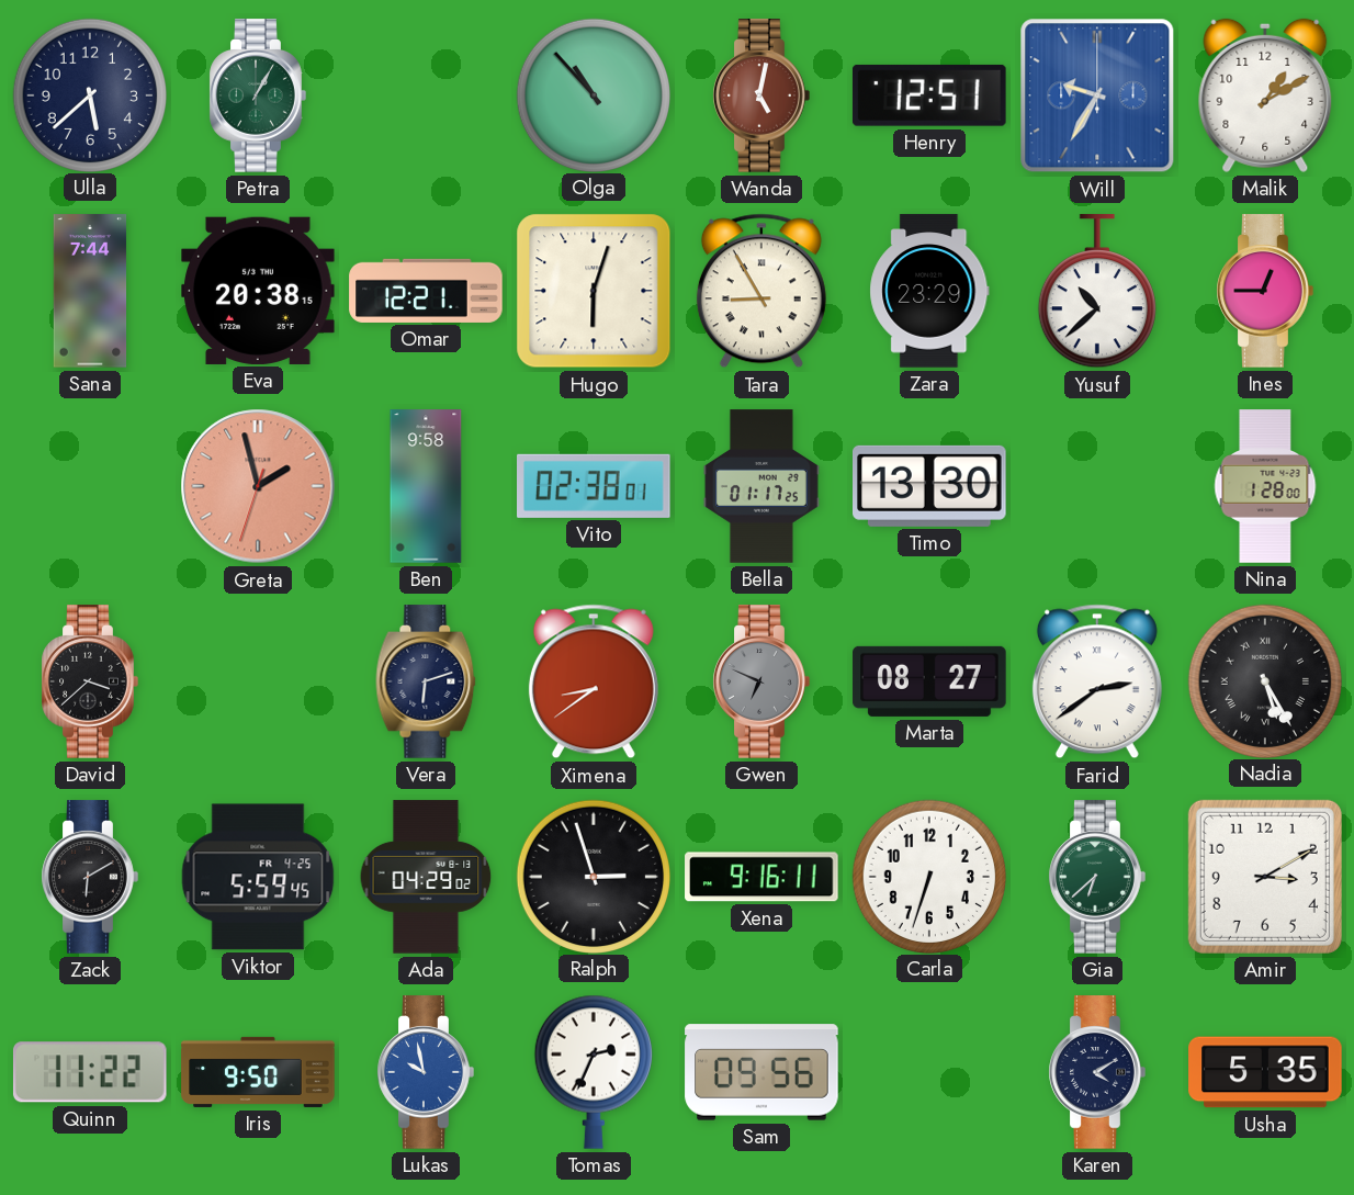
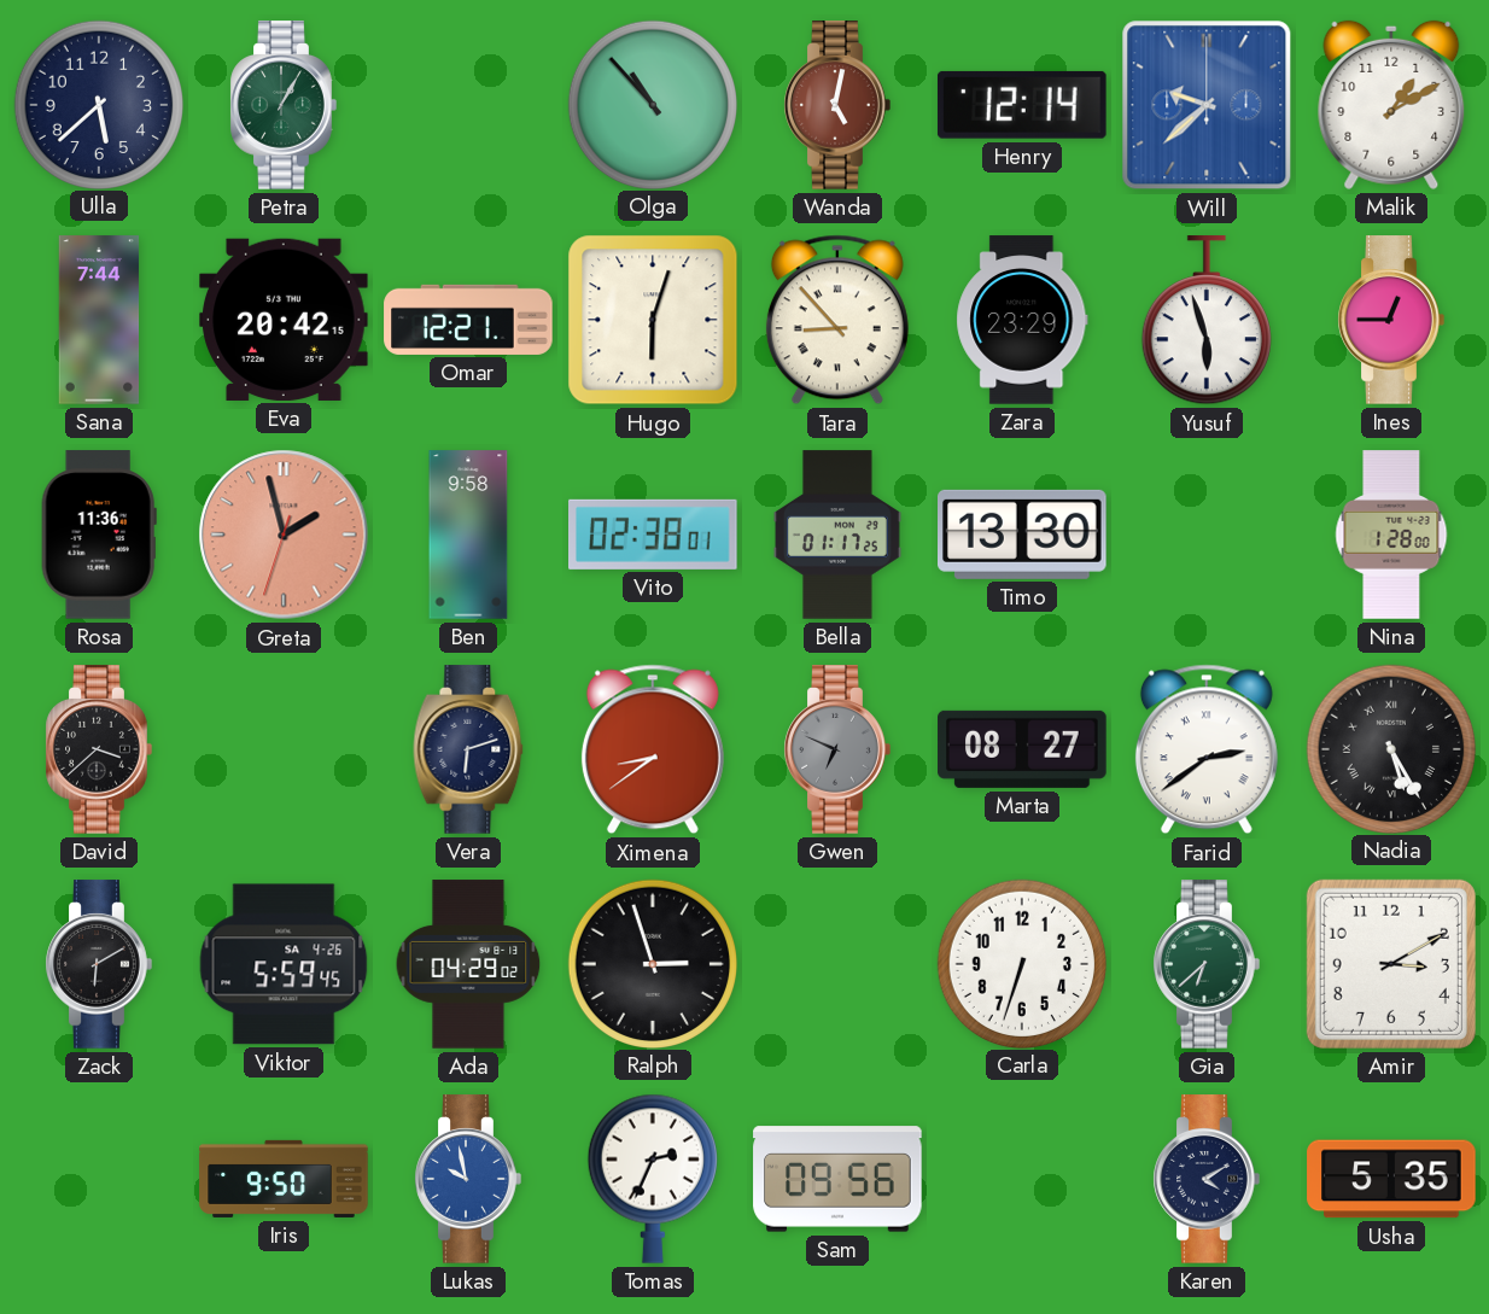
Henry: 12:51 -> 12:14 (1022, 105)
Will: 9:35 -> 9:38 (1207, 105)
Eva: 20:38 -> 20:42 (284, 320)
Tara: 8:55 -> 8:53 (837, 320)
Yusuf: 10:38 -> 5:57 (1207, 321)
Rosa: none -> 11:36 (99, 535)
Viktor date: FR 4-25 -> SA 4-26 (284, 964)
Xena: 9:16 -> none (761, 877)
Quinn: 11:22 -> none (90, 1072)
